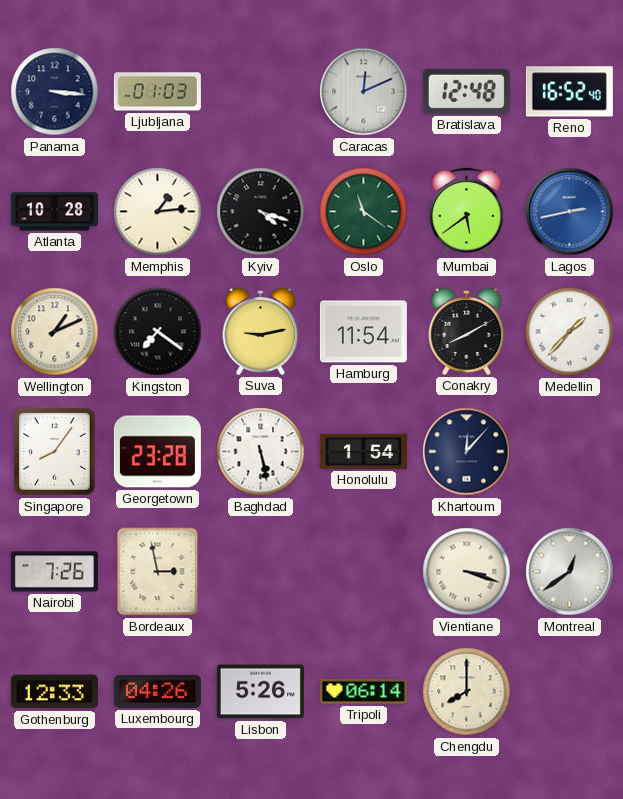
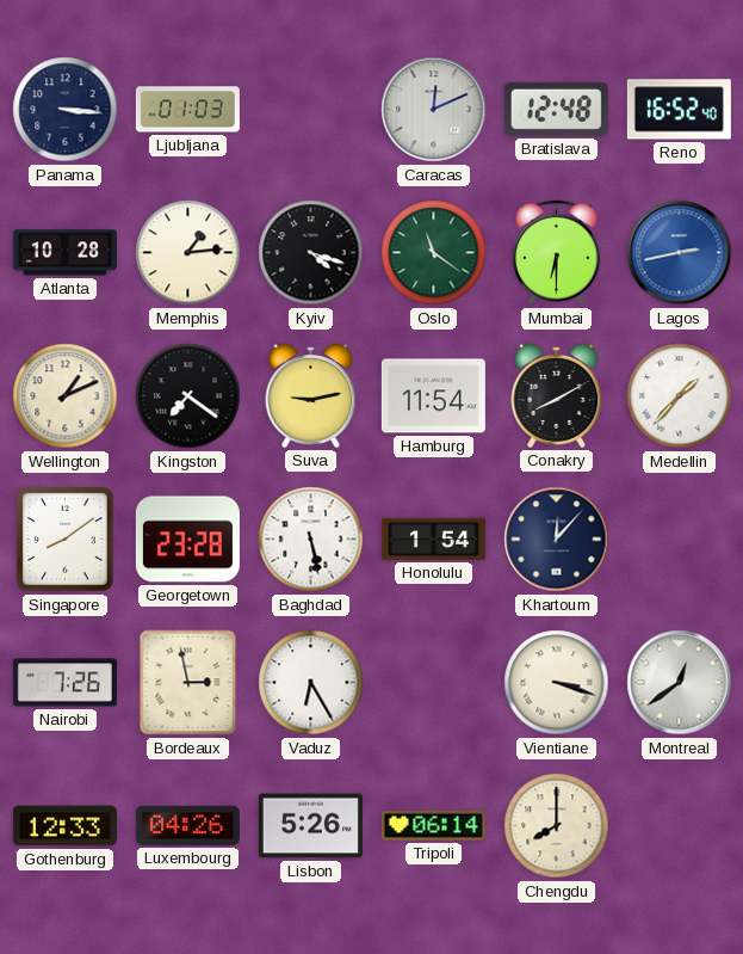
Mumbai: 5:39 -> 6:30 (556, 253)
Singapore: 8:06 -> 8:09 (66, 540)
Vaduz: none -> 6:25 (311, 683)
